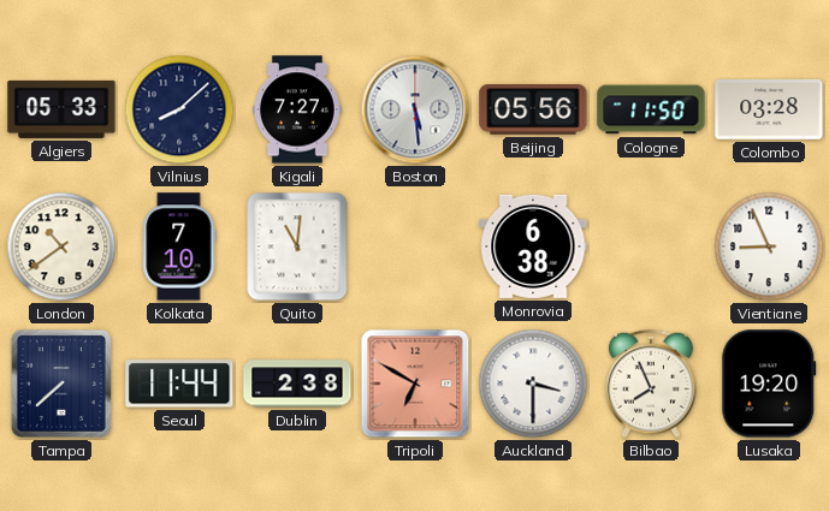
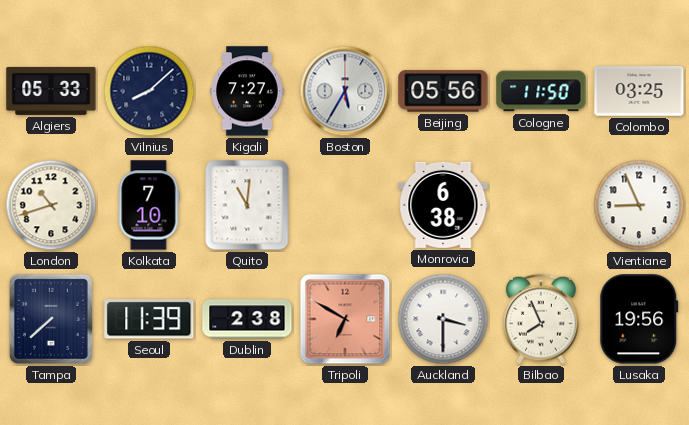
Boston: 5:29 -> 5:35 (345, 91)
Colombo: 03:28 -> 03:25 (639, 91)
London: 10:39 -> 10:42 (51, 205)
Seoul: 11:44 -> 11:39 (149, 319)
Lusaka: 19:20 -> 19:56 (639, 319)
